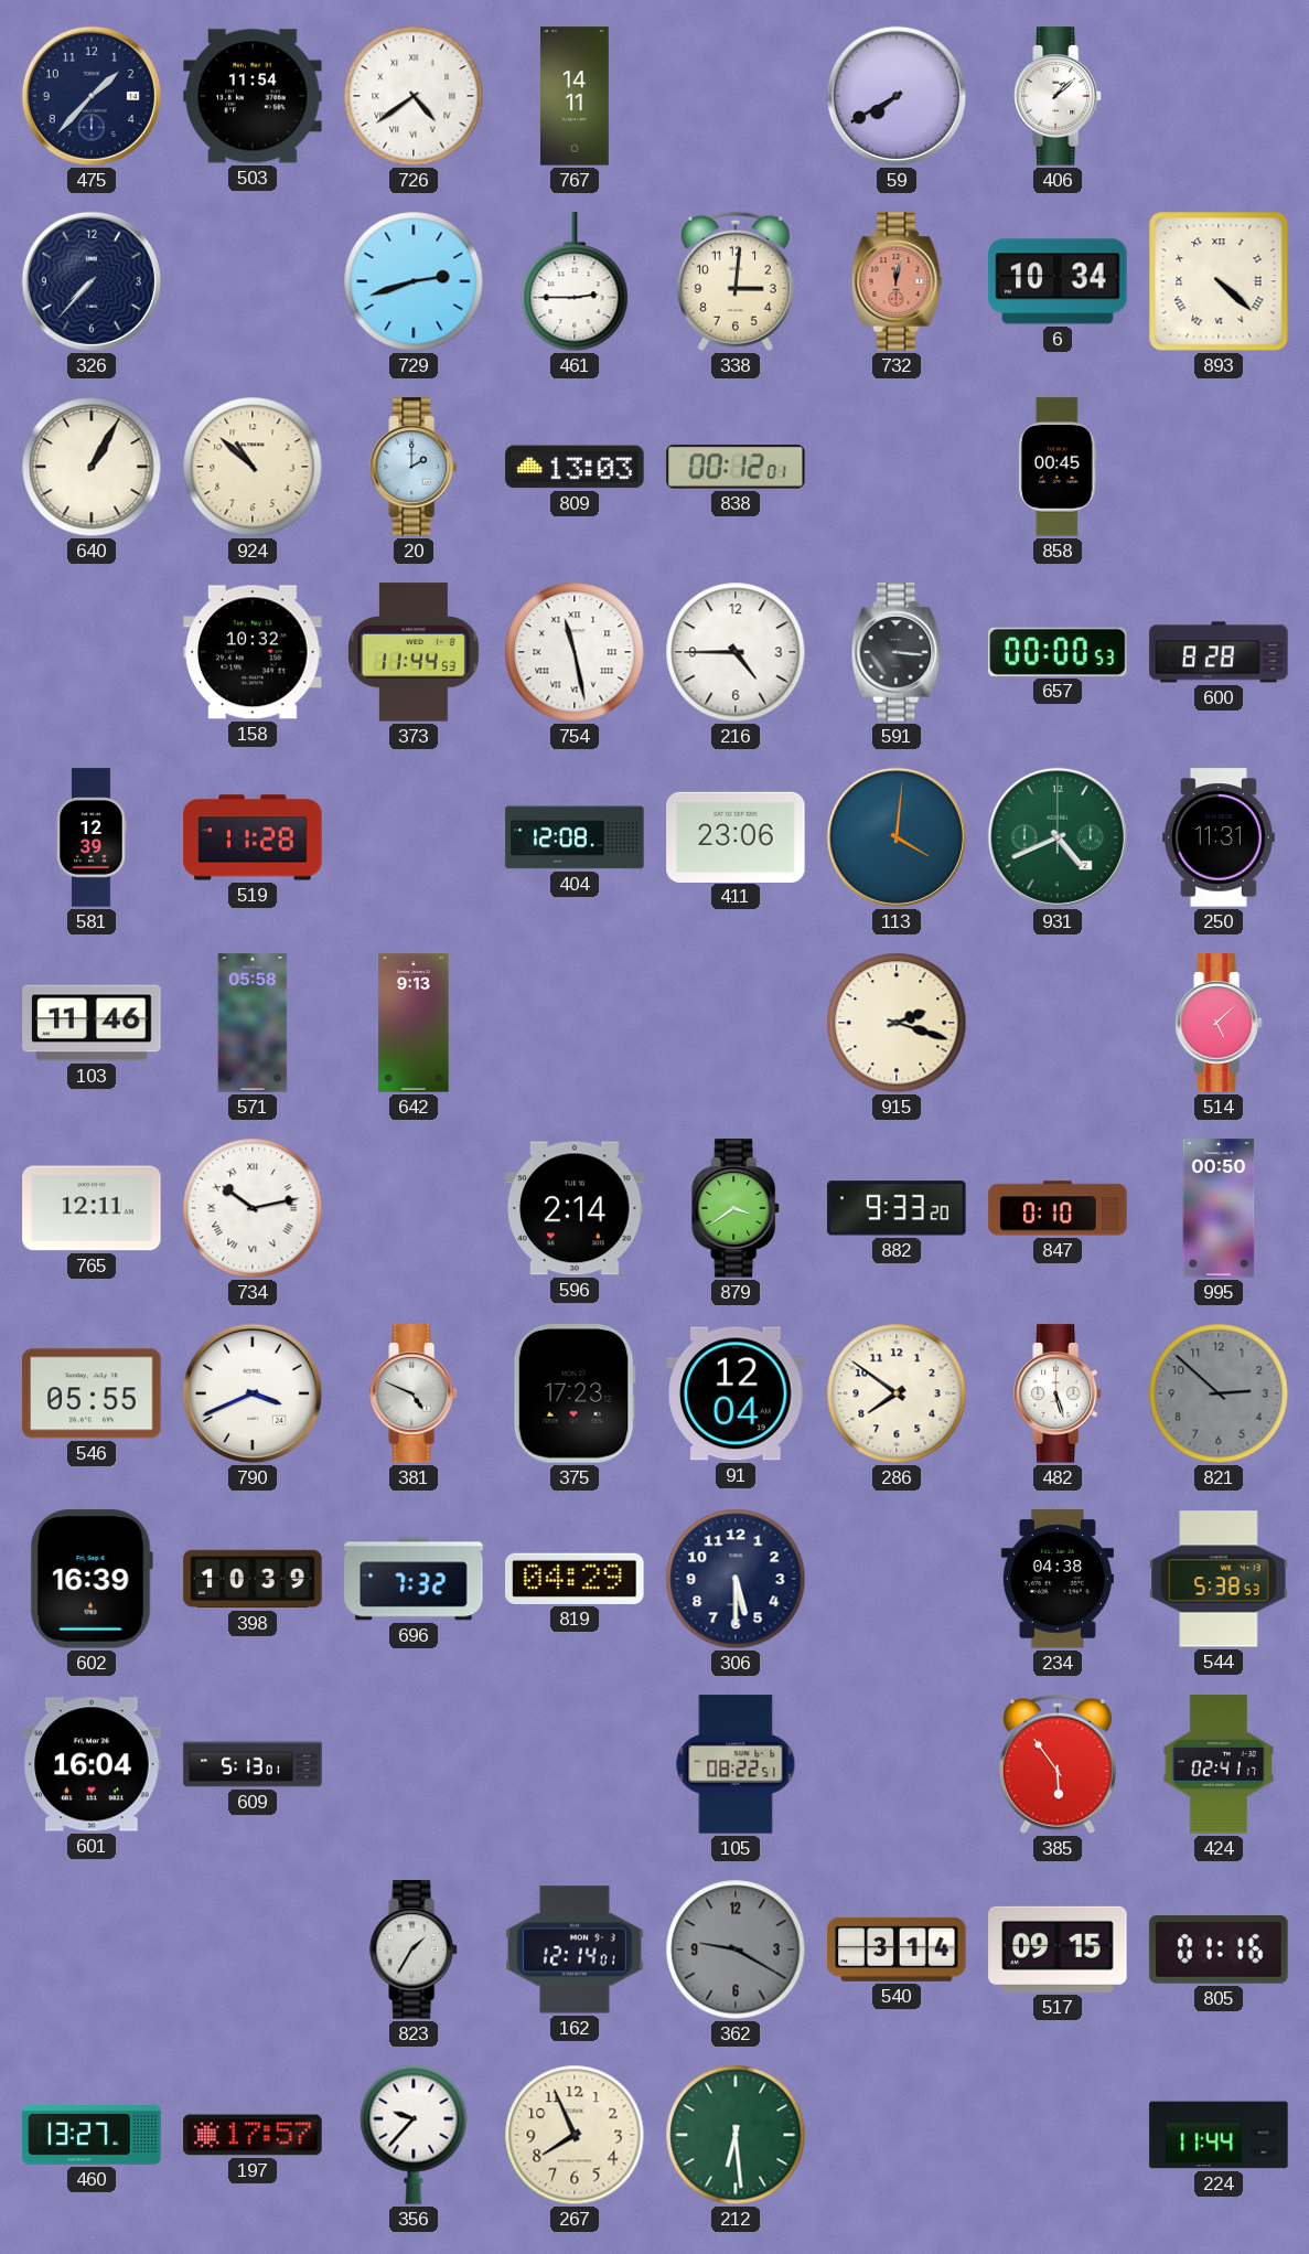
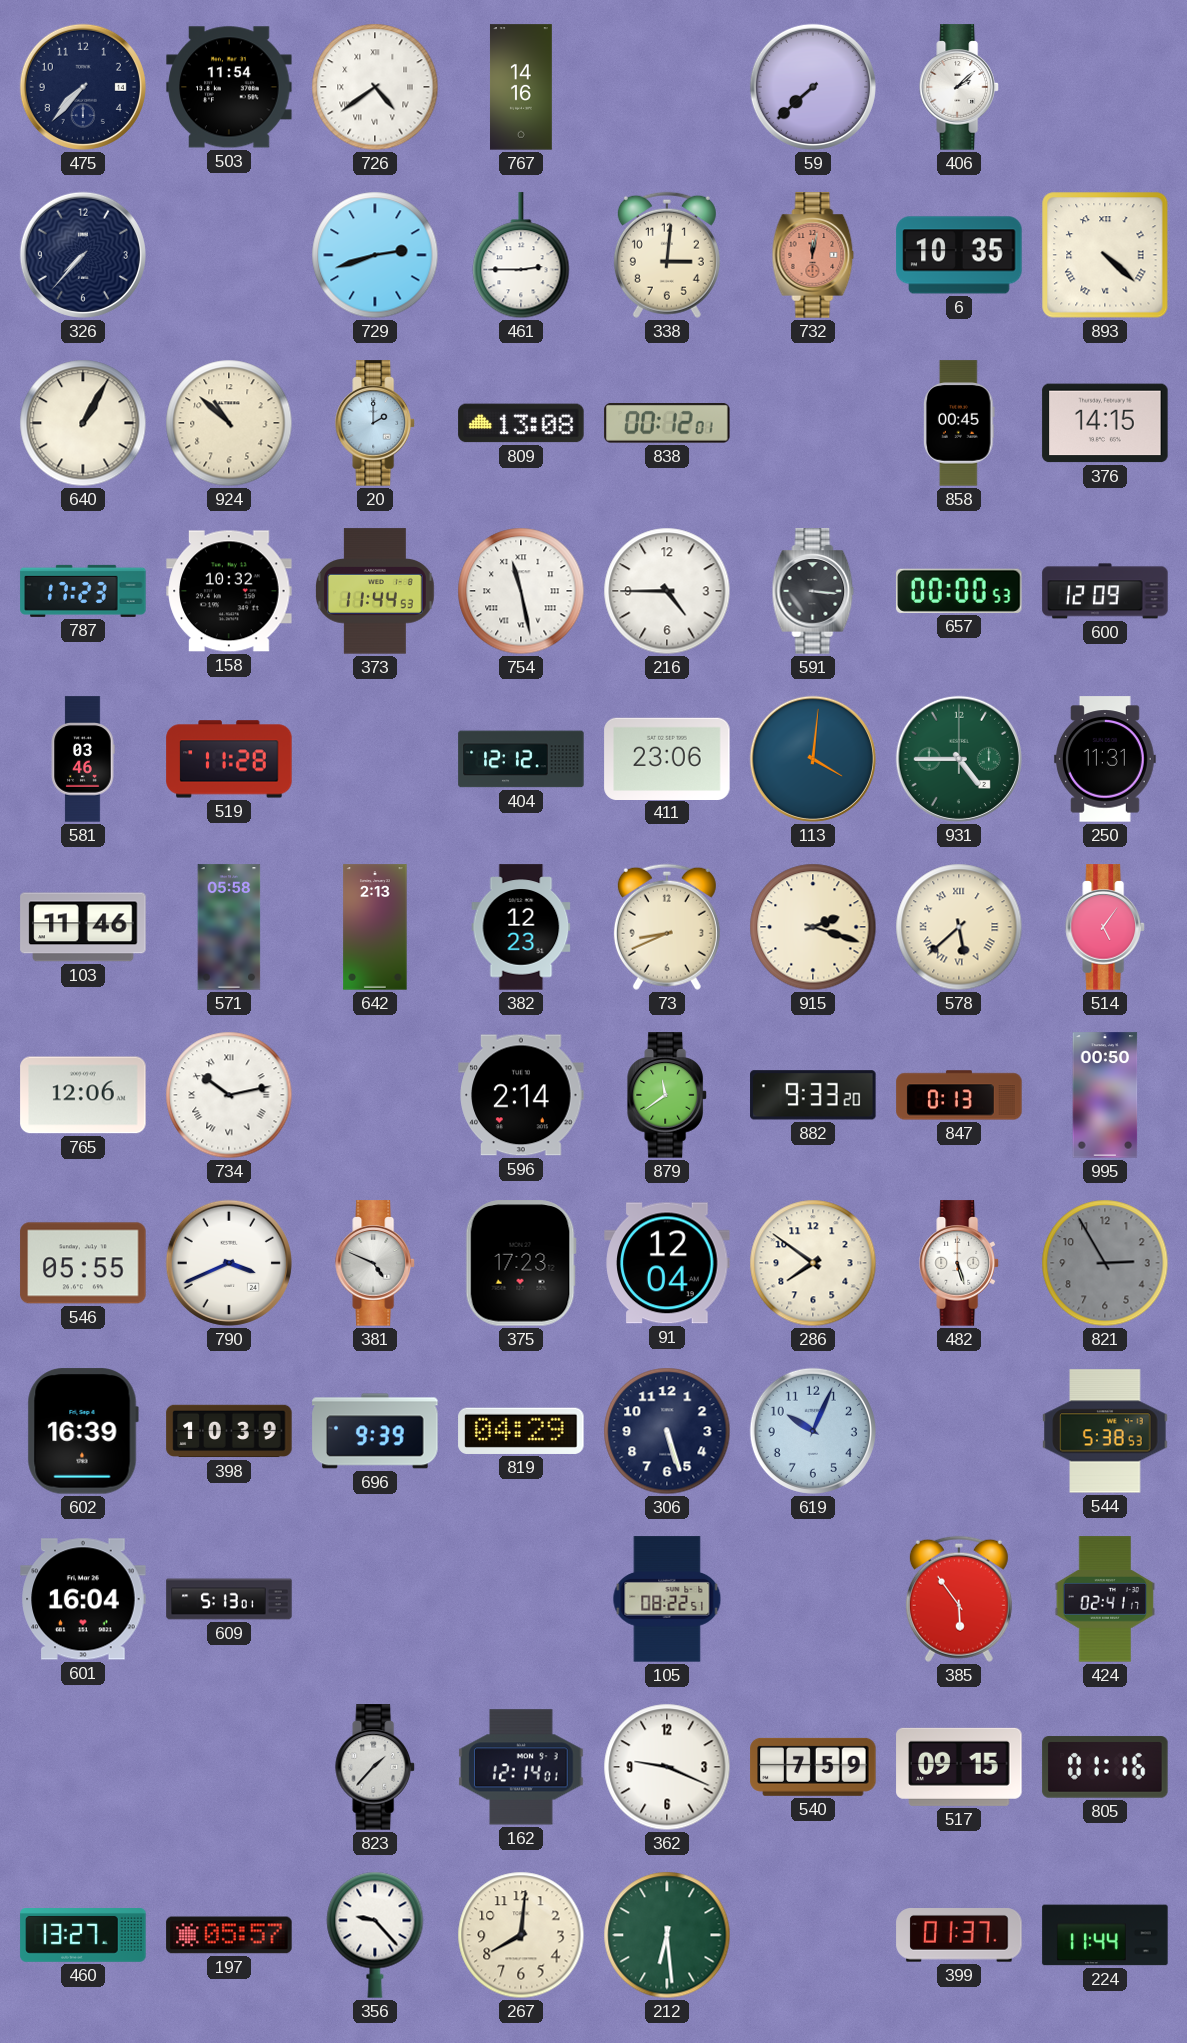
475: 1:37 -> 7:37 (83, 87)
767: 14:11 -> 14:16 (521, 87)
59: 7:40 -> 7:38 (813, 87)
406: 1:08 -> 2:08 (959, 87)
6: 10:34 -> 10:35 (959, 255)
809: 13:03 -> 13:08 (521, 423)
376: none -> 14:15 (1105, 423)
787: none -> 17:23 (83, 591)
600: 8:28 -> 12:09 (1105, 591)
581: 12:39 -> 03:46 (83, 759)
404: 12:08 -> 12:12 (521, 759)
931: 4:41 -> 4:45 (959, 759)
642: 9:13 -> 2:13 (375, 927)
382: none -> 12:23 (521, 927)
73: none -> 8:41 (667, 927)
578: none -> 5:38 (959, 927)
514: 5:08 -> 5:06 (1105, 927)
765: 12:11 -> 12:06 (83, 1095)
879: 3:39 -> 11:39 (667, 1095)
847: 0:10 -> 0:13 (959, 1095)
821: 2:52 -> 2:55 (1105, 1263)
696: 7:32 -> 9:39 (375, 1431)
306: 5:30 -> 5:27 (667, 1431)
619: none -> 10:04 (813, 1431)
234: 04:38 -> none (1058, 1579)
823: 1:35 -> 1:37 (375, 1767)
362: 9:20 -> 9:19 (667, 1767)
362 dial: grey -> white (667, 1767)
540: 3:14 -> 7:59 (813, 1767)
197: 17:57 -> 05:57 (229, 1935)
356: 9:37 -> 9:23 (375, 1935)
267: 7:56 -> 8:01 (521, 1935)
399: none -> 01:37 (959, 1935)
